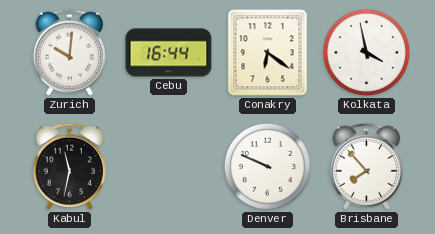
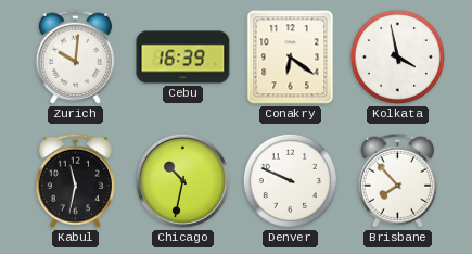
Cebu: 16:44 -> 16:39 (183, 58)
Chicago: none -> 10:32 (182, 180)
